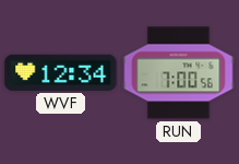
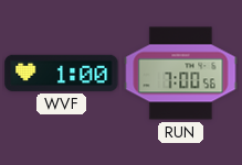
WVF: 12:34 -> 1:00 (62, 73)
